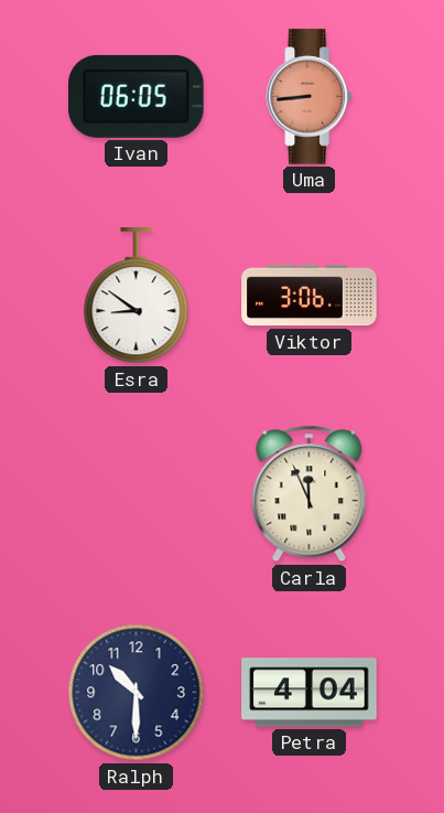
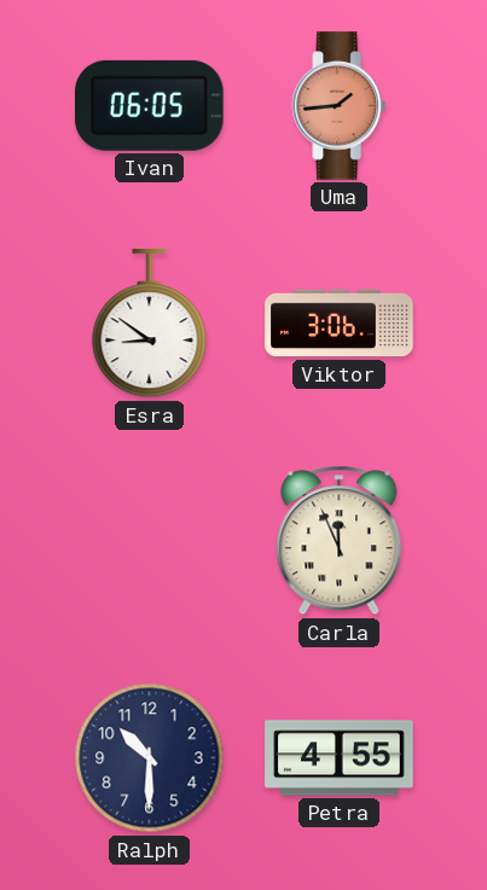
Uma: 8:44 -> 1:44 (340, 106)
Petra: 4:04 -> 4:55 (340, 758)
